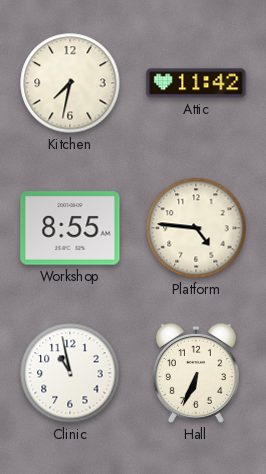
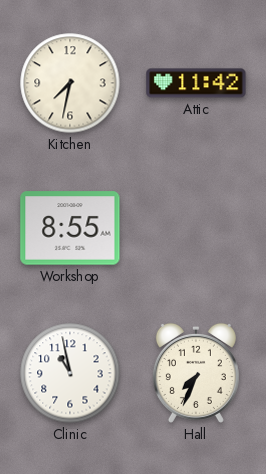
Platform: 4:46 -> none (196, 228)
Hall: 6:34 -> 7:34 (196, 373)
